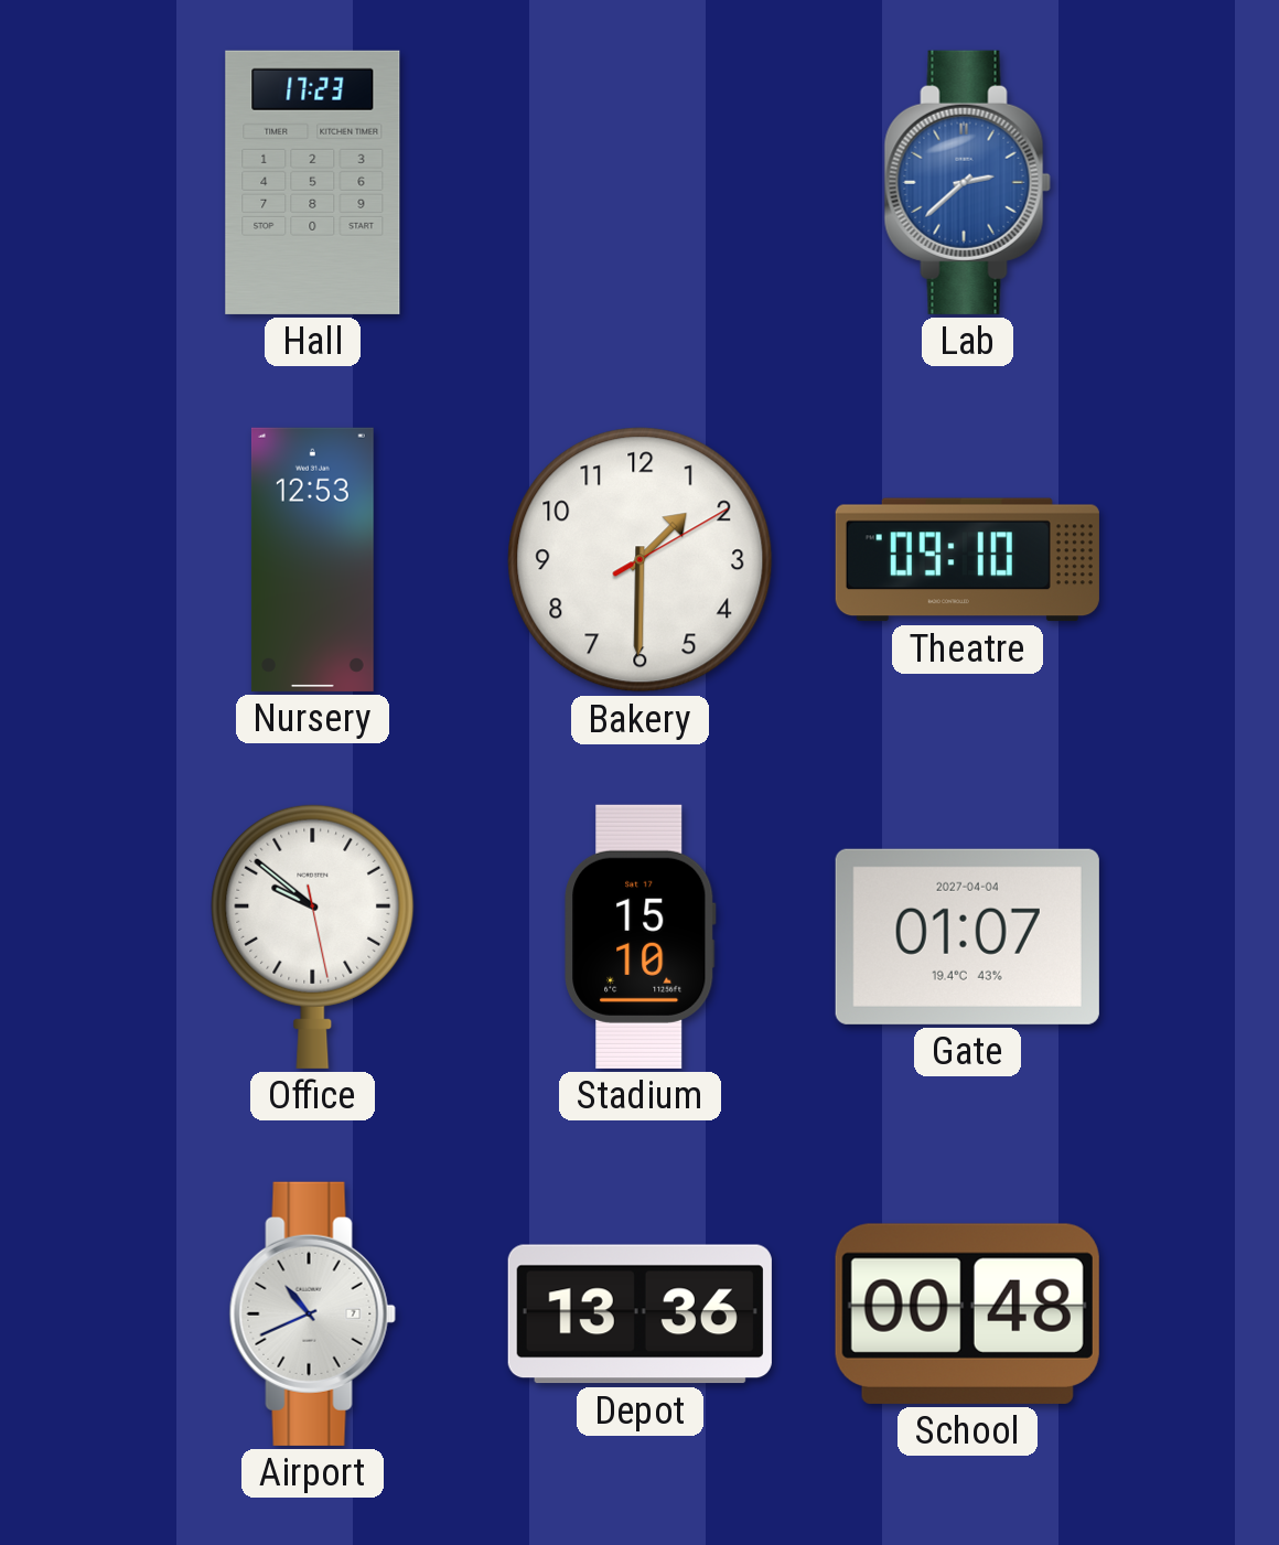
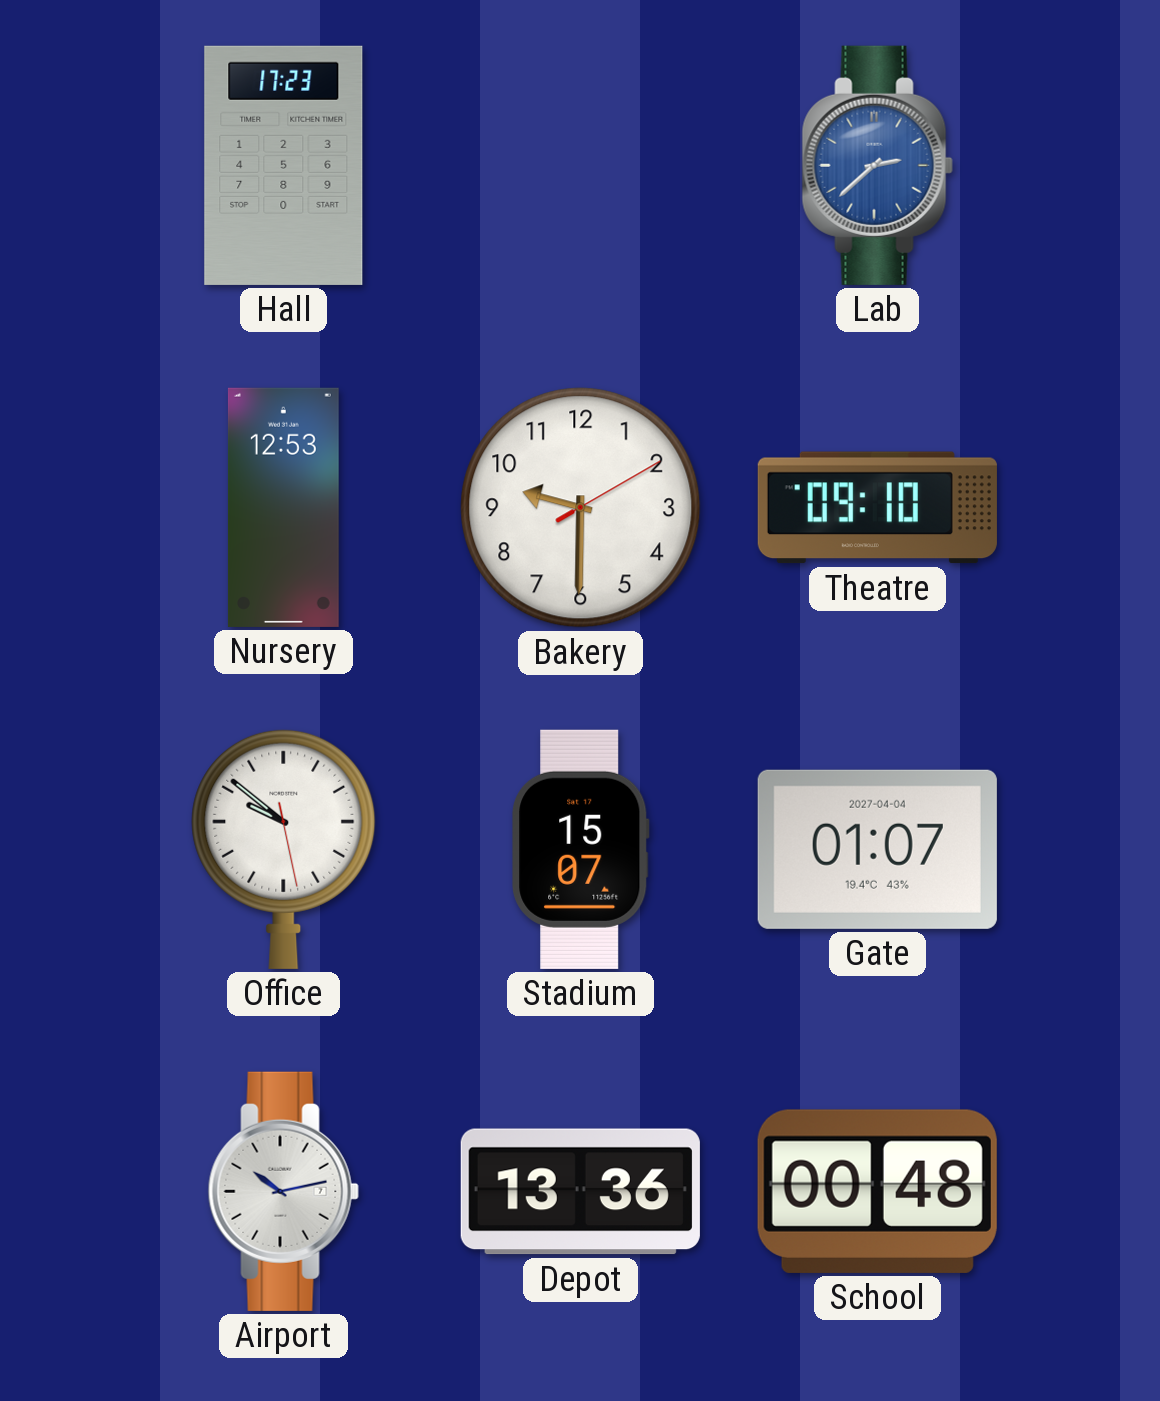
Bakery: 1:30 -> 9:30 (581, 508)
Stadium: 15:10 -> 15:07 (581, 849)
Airport: 10:41 -> 10:13 (283, 1191)
